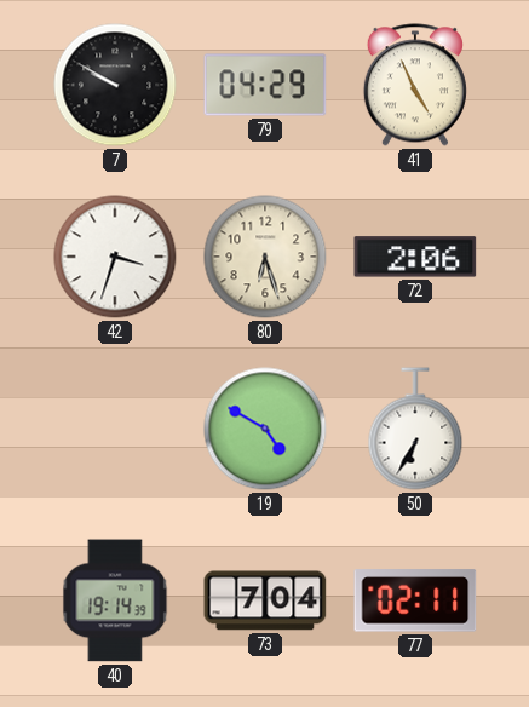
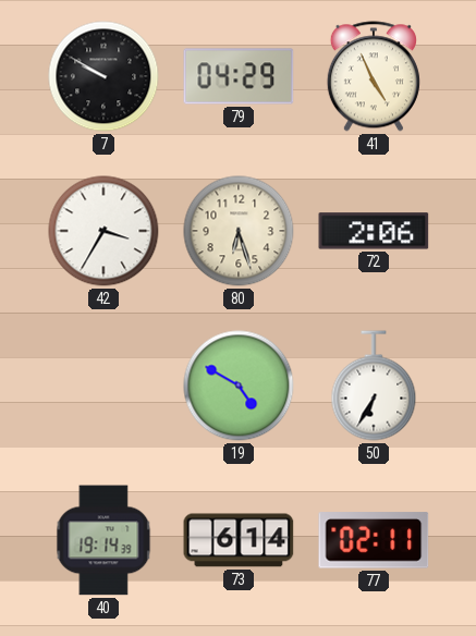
42: 3:33 -> 3:35 (103, 231)
73: 7:04 -> 6:14 (239, 540)
